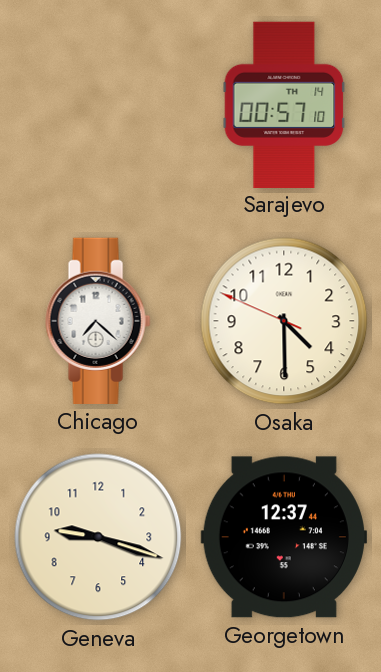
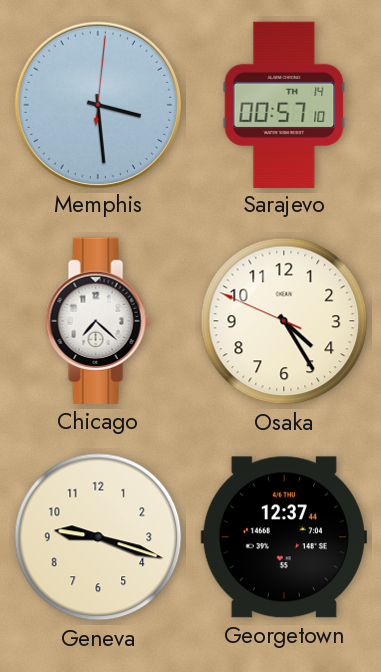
Memphis: none -> 3:29 (97, 104)
Osaka: 4:29 -> 4:24 (284, 321)
